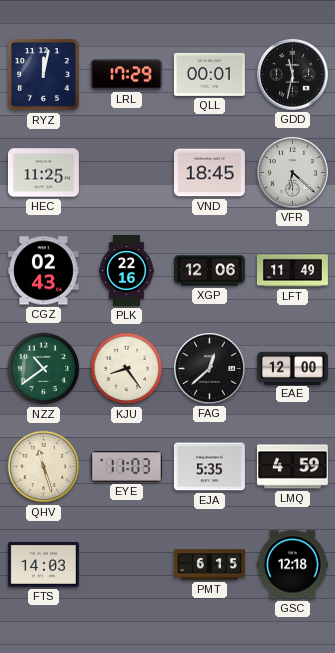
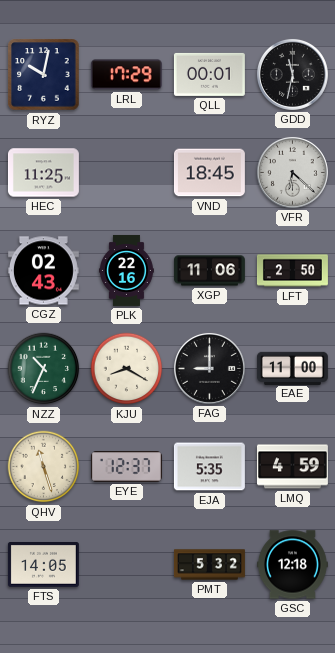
RYZ: 12:02 -> 10:02 (44, 75)
XGP: 12:06 -> 11:06 (209, 271)
LFT: 11:49 -> 2:50 (292, 271)
NZZ: 10:39 -> 10:34 (44, 369)
KJU: 8:24 -> 8:20 (127, 369)
FAG: 12:38 -> 9:00 (209, 368)
EAE: 12:00 -> 11:00 (292, 368)
EYE: 11:03 -> 12:37 (126, 467)
FTS: 14:03 -> 14:05 (43, 565)
PMT: 6:15 -> 5:32 (209, 565)
